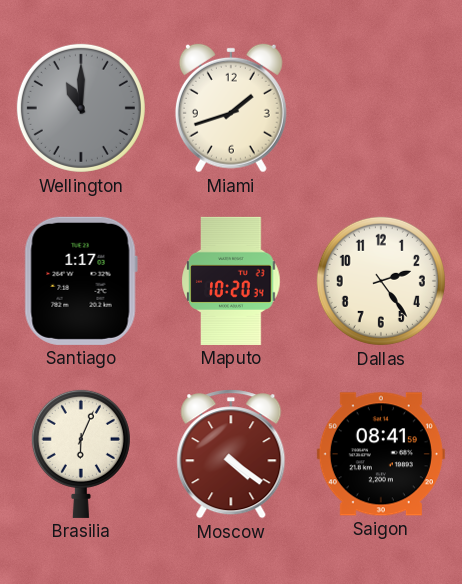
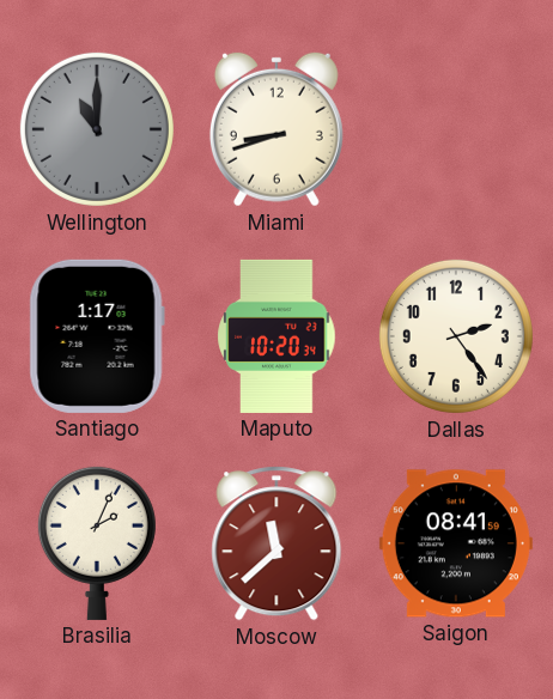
Miami: 1:42 -> 8:42 (276, 129)
Brasilia: 6:04 -> 2:04 (97, 542)
Moscow: 4:21 -> 11:38 (276, 543)
